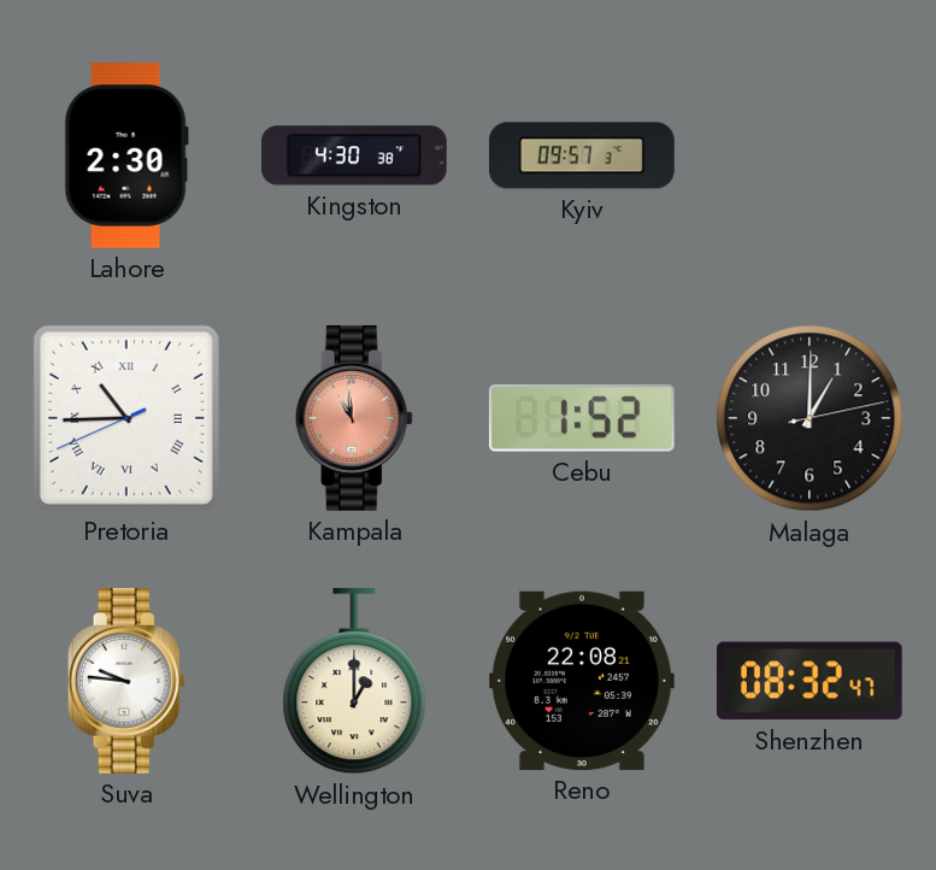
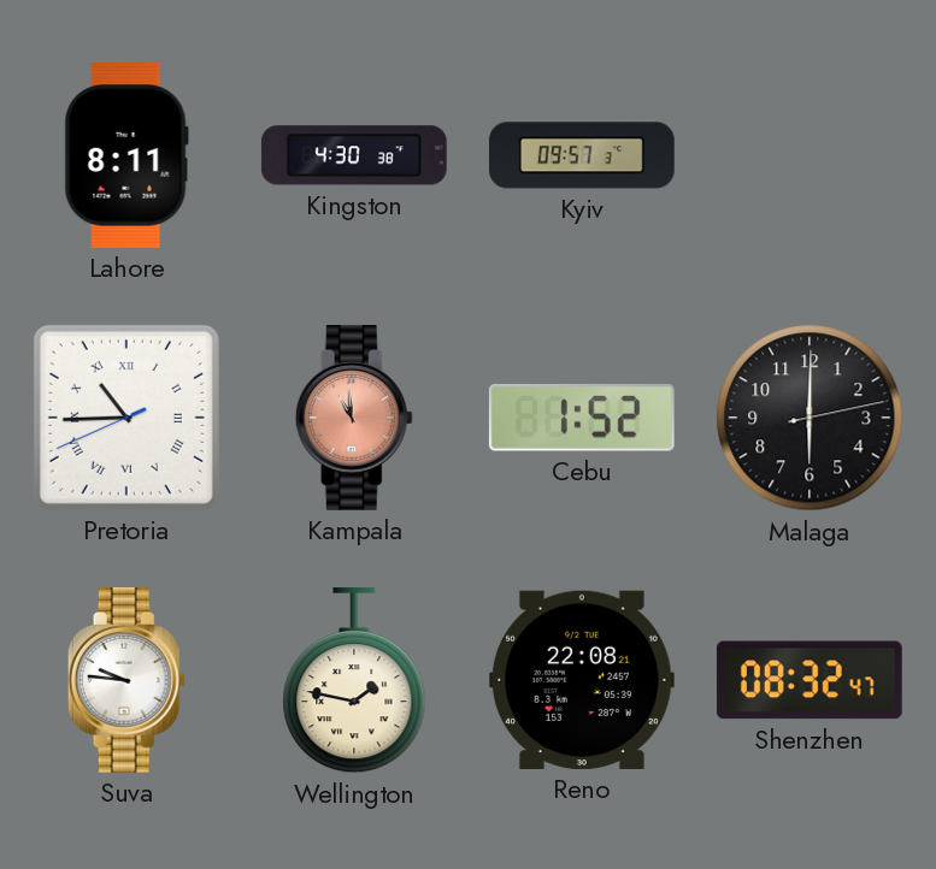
Lahore: 2:30 -> 8:11 (126, 155)
Malaga: 1:00 -> 6:00 (810, 418)
Wellington: 1:00 -> 1:47 (354, 680)
